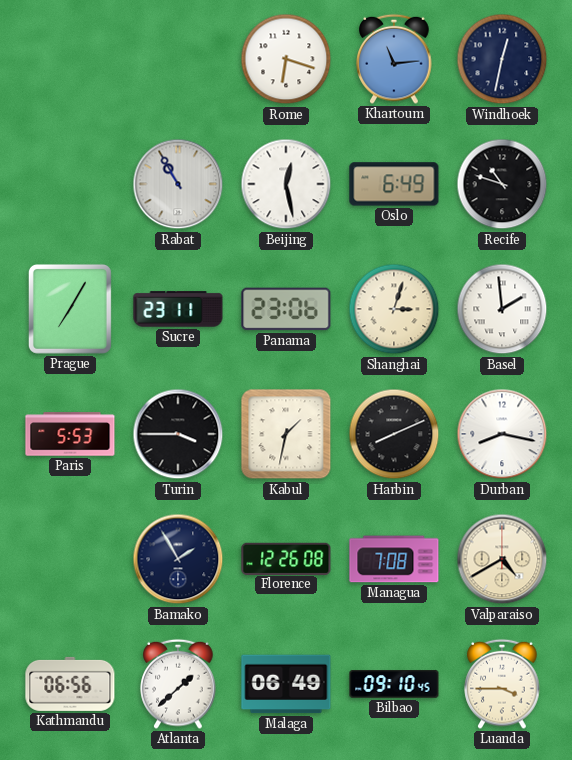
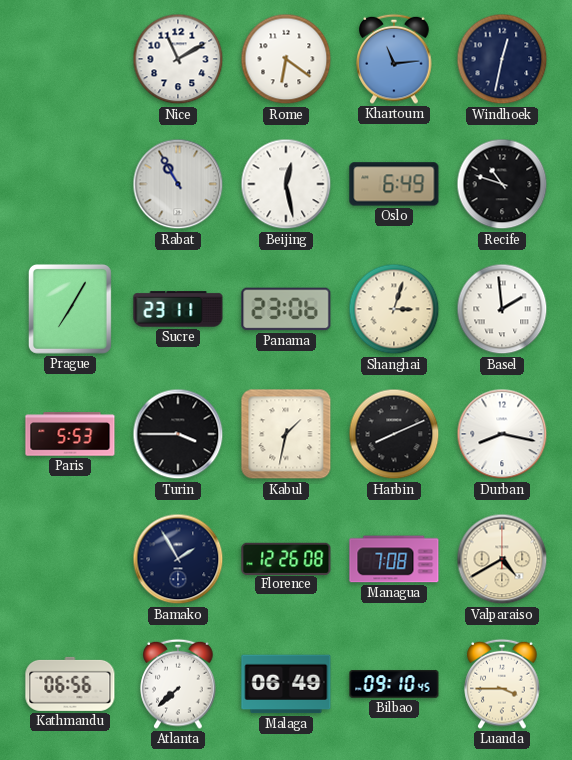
Nice: none -> 11:10 (178, 59)
Rome: 6:18 -> 6:21 (286, 59)
Atlanta: 1:38 -> 7:38 (178, 684)
